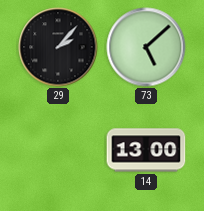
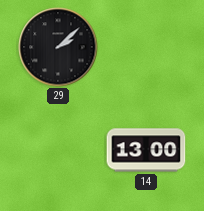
29: 2:07 -> 2:08 (58, 47)
73: 5:08 -> none (146, 47)
